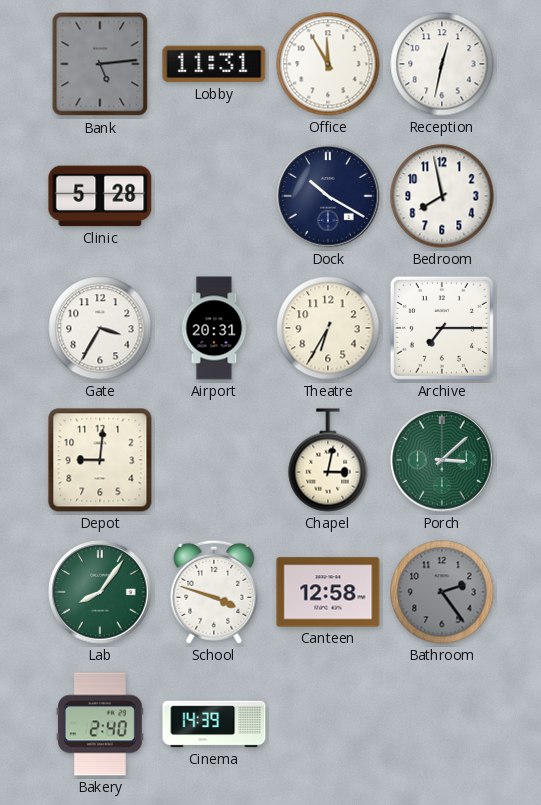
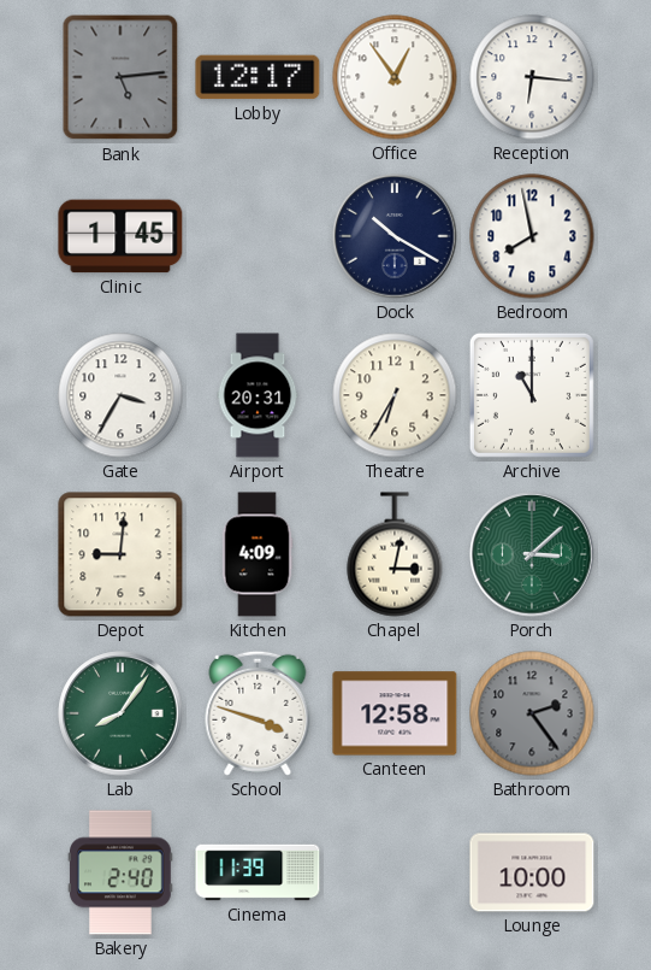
Lobby: 11:31 -> 12:17 (258, 77)
Office: 11:55 -> 12:54 (395, 77)
Reception: 12:32 -> 6:16 (532, 77)
Clinic: 5:28 -> 1:45 (120, 236)
Archive: 7:15 -> 11:00 (532, 395)
Kitchen: none -> 4:09 (258, 554)
Cinema: 14:39 -> 11:39 (258, 872)
Lounge: none -> 10:00 (532, 872)
